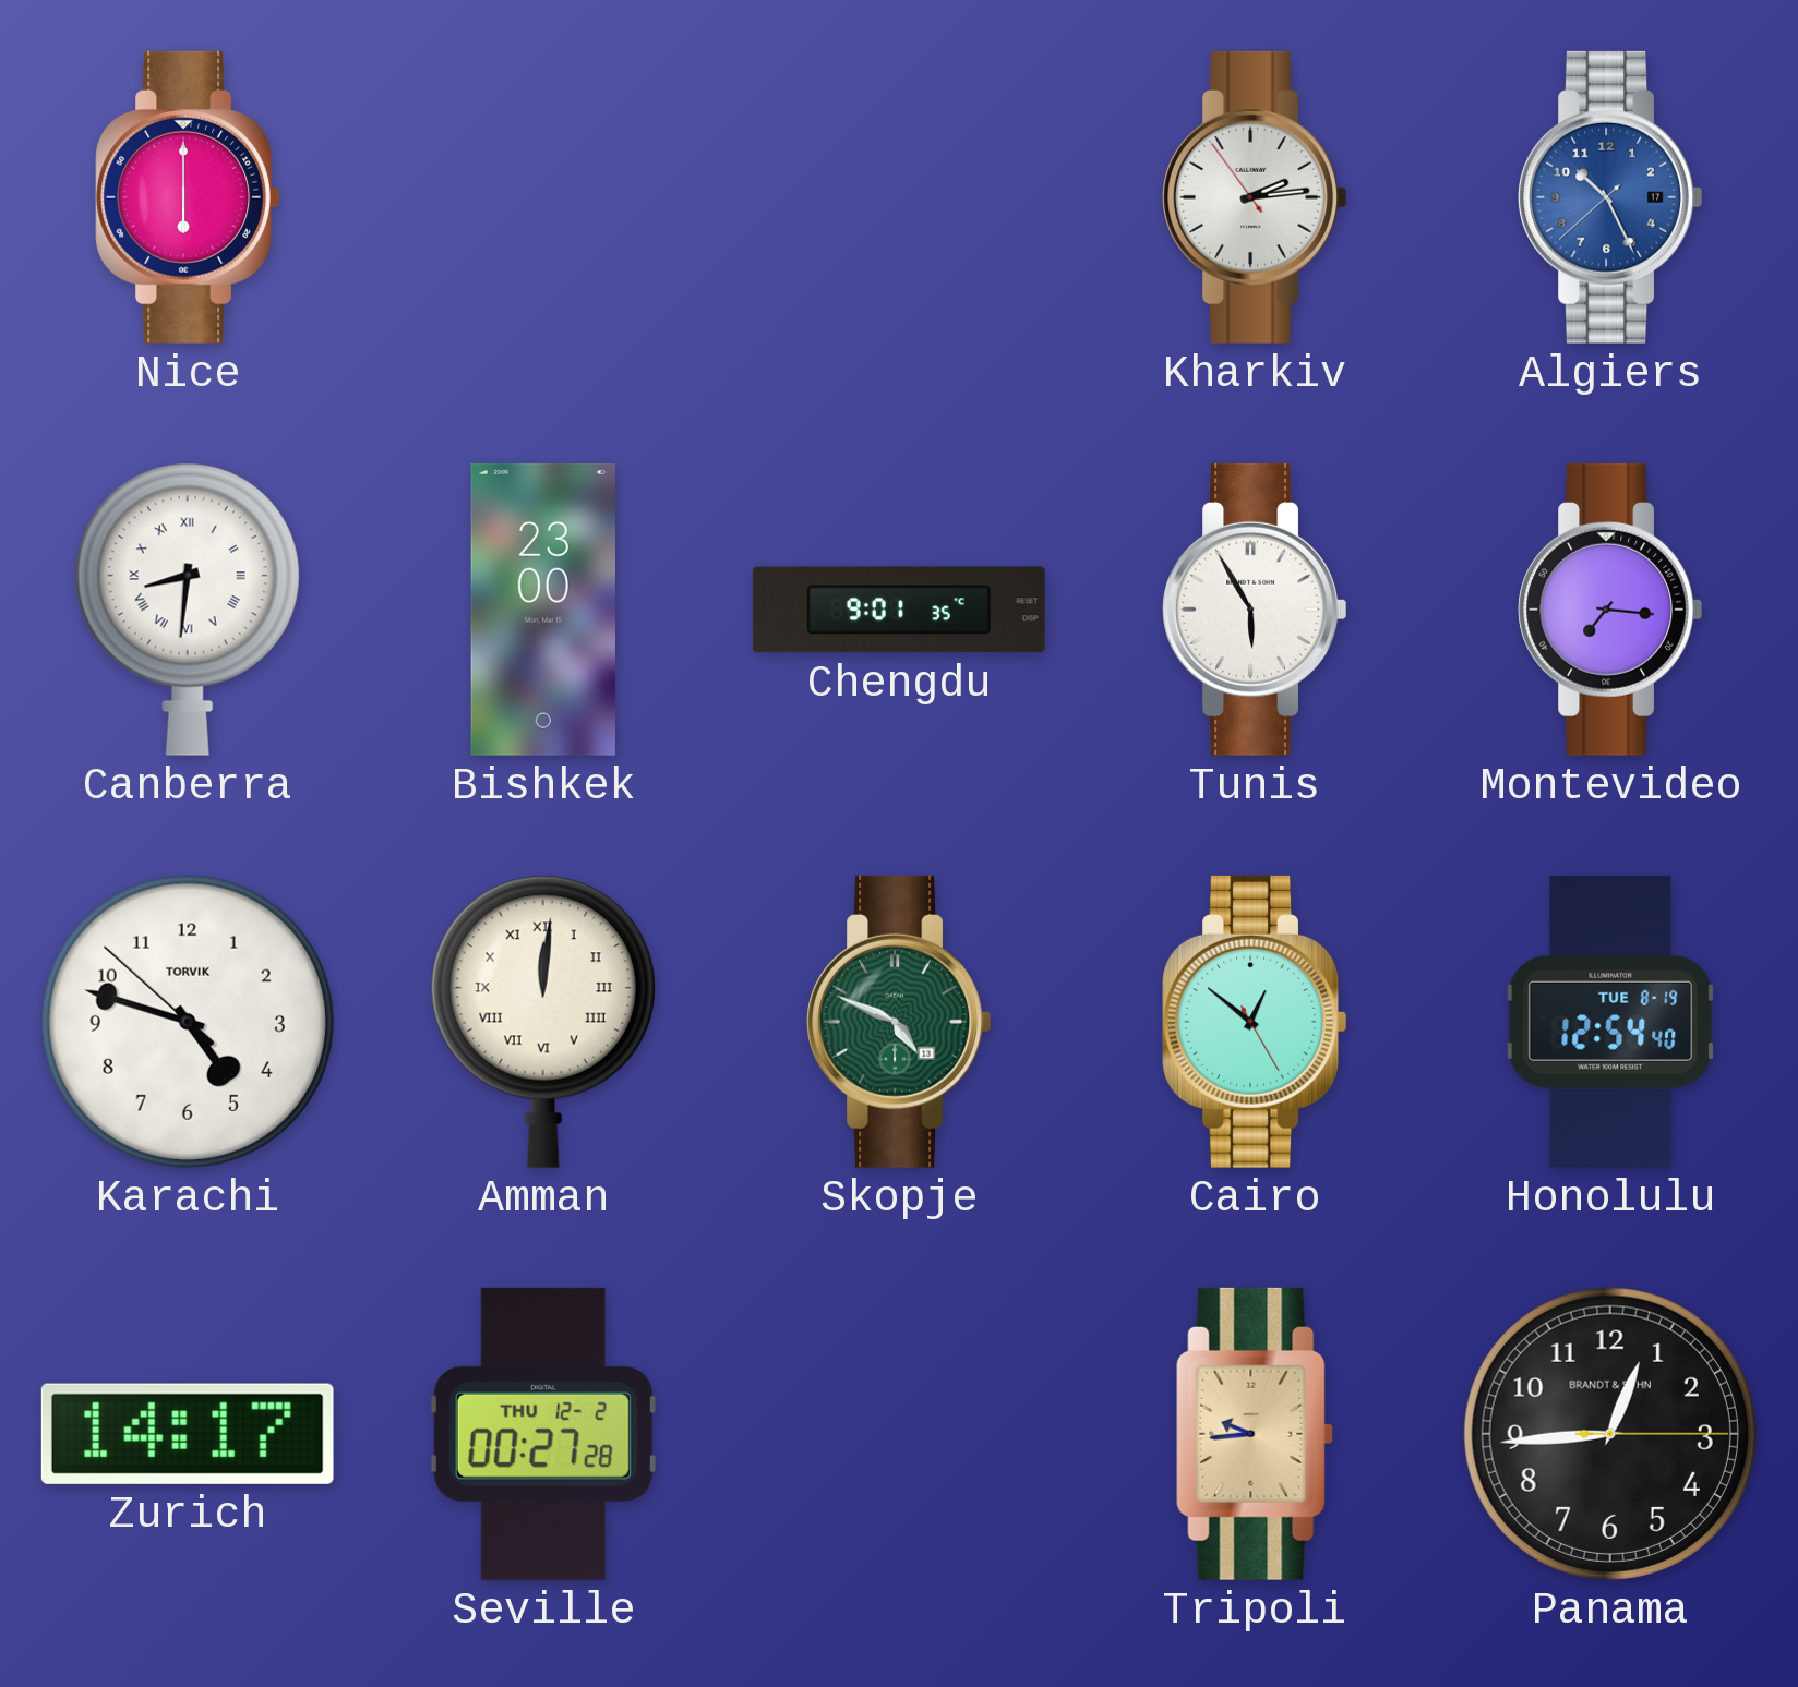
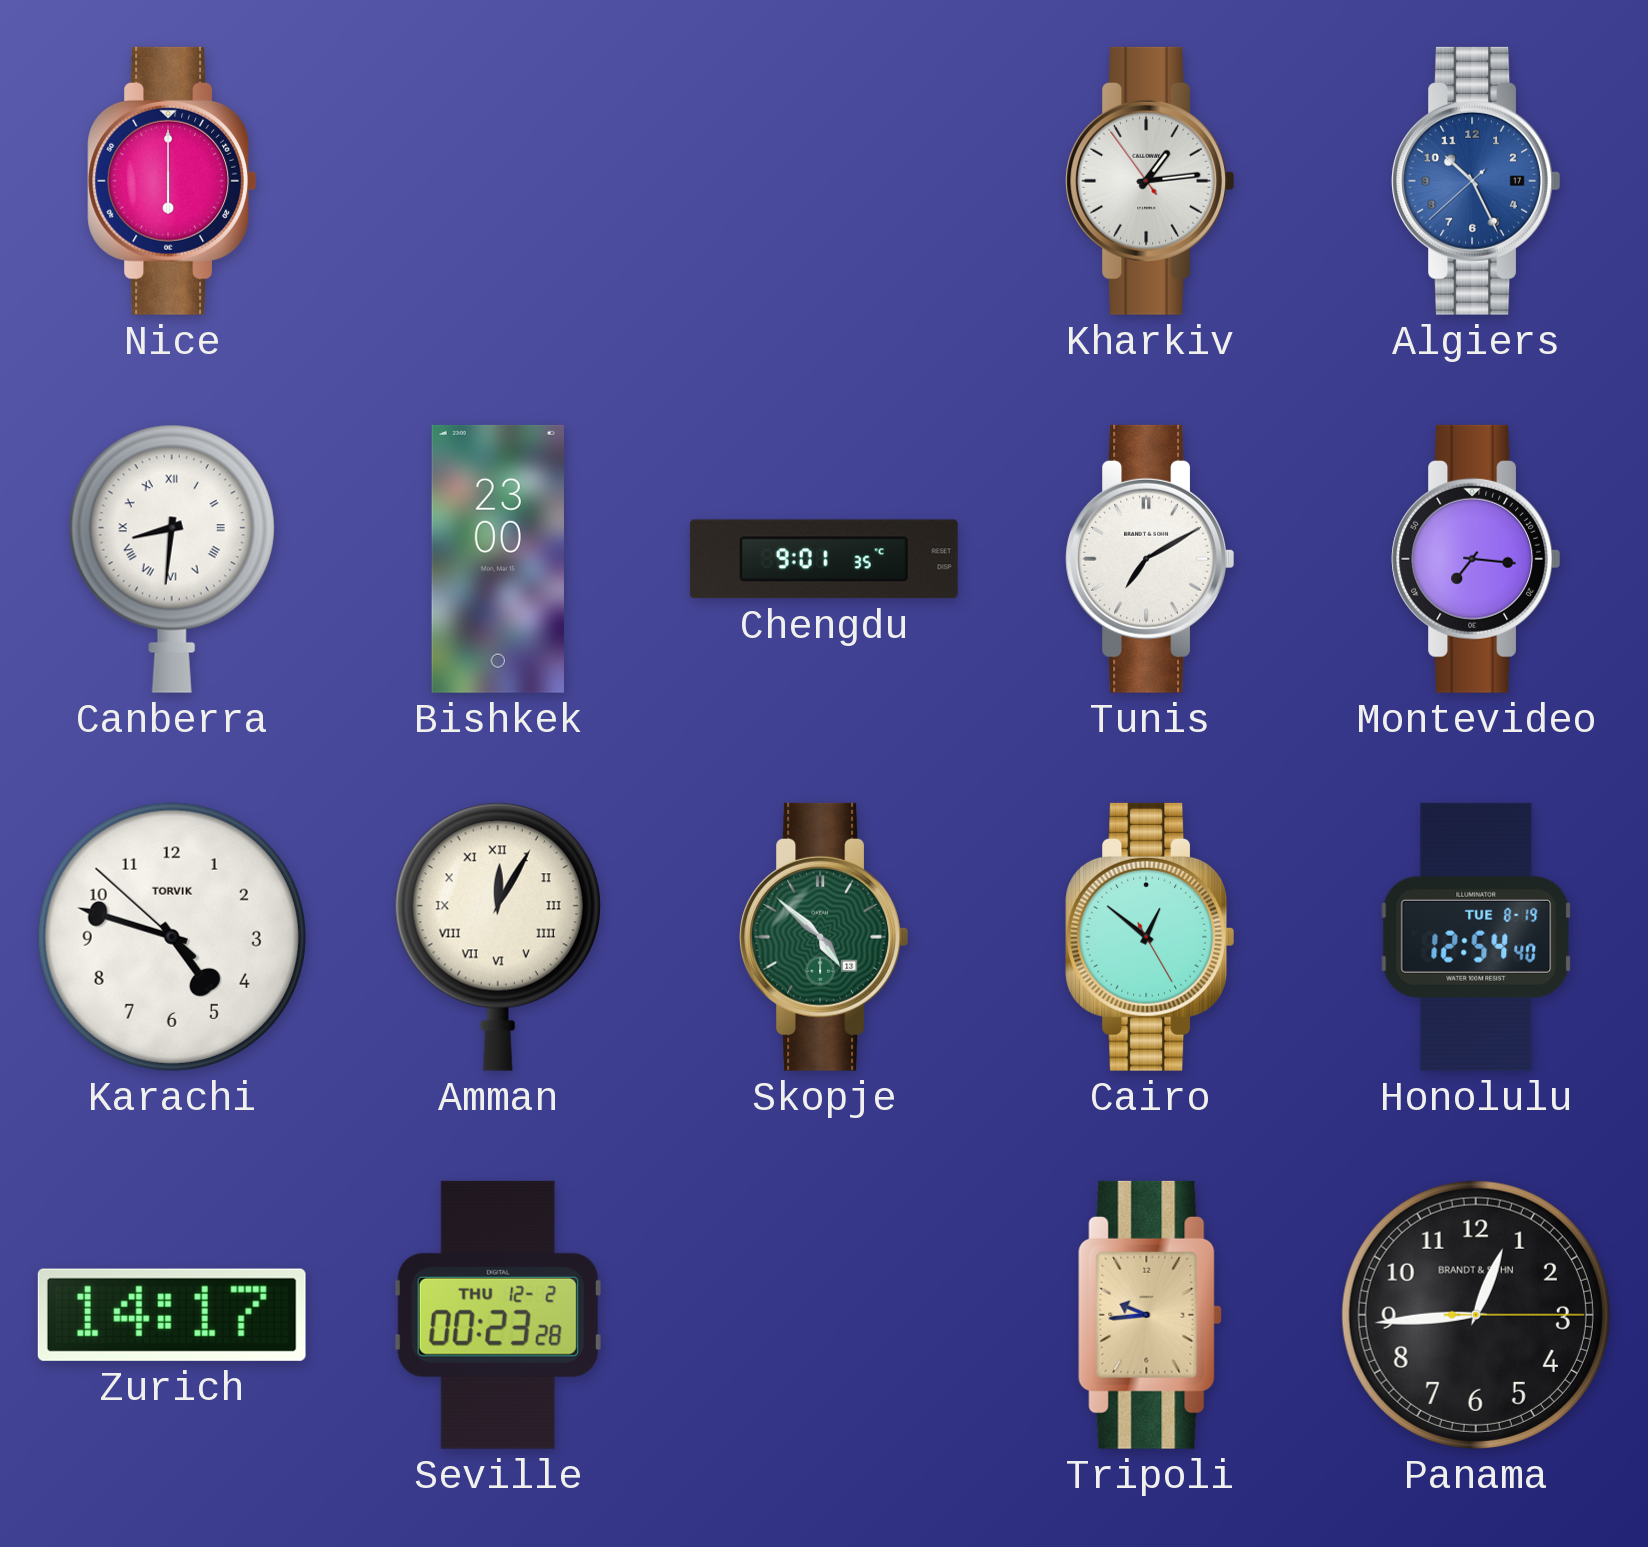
Kharkiv: 2:13 -> 1:13 (1149, 181)
Tunis: 5:55 -> 7:10 (1149, 559)
Amman: 12:01 -> 12:05 (498, 937)
Skopje: 4:49 -> 4:52 (823, 937)
Seville: 00:27 -> 00:23 (498, 1315)
